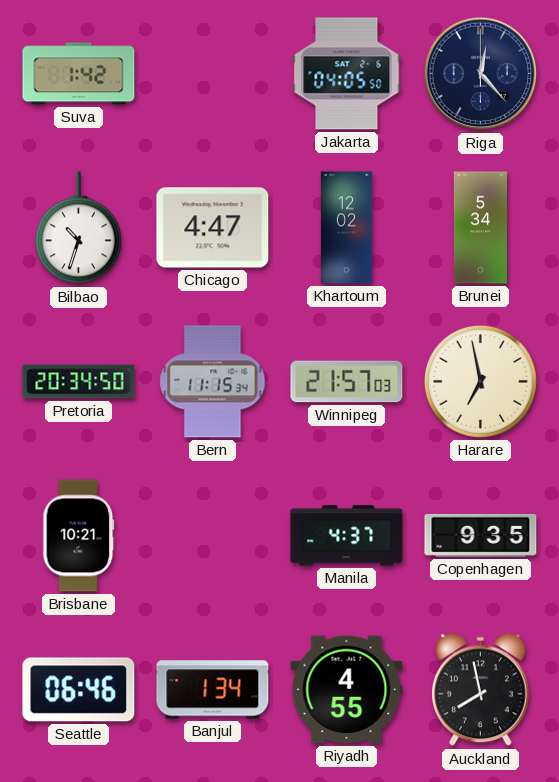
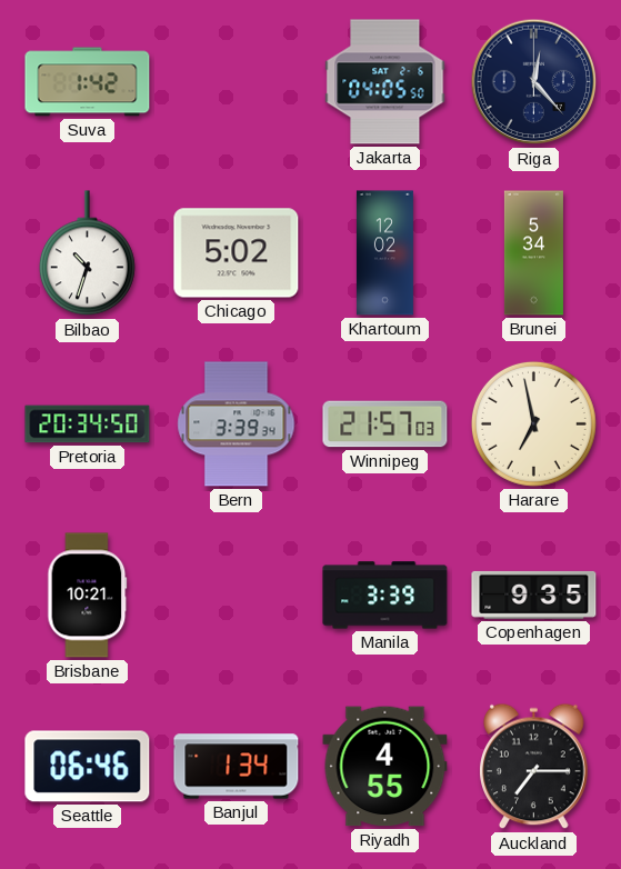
Chicago: 4:47 -> 5:02 (237, 253)
Bern: 11:15 -> 3:39 (237, 424)
Manila: 4:37 -> 3:39 (385, 596)
Auckland: 7:58 -> 7:15 (534, 767)
